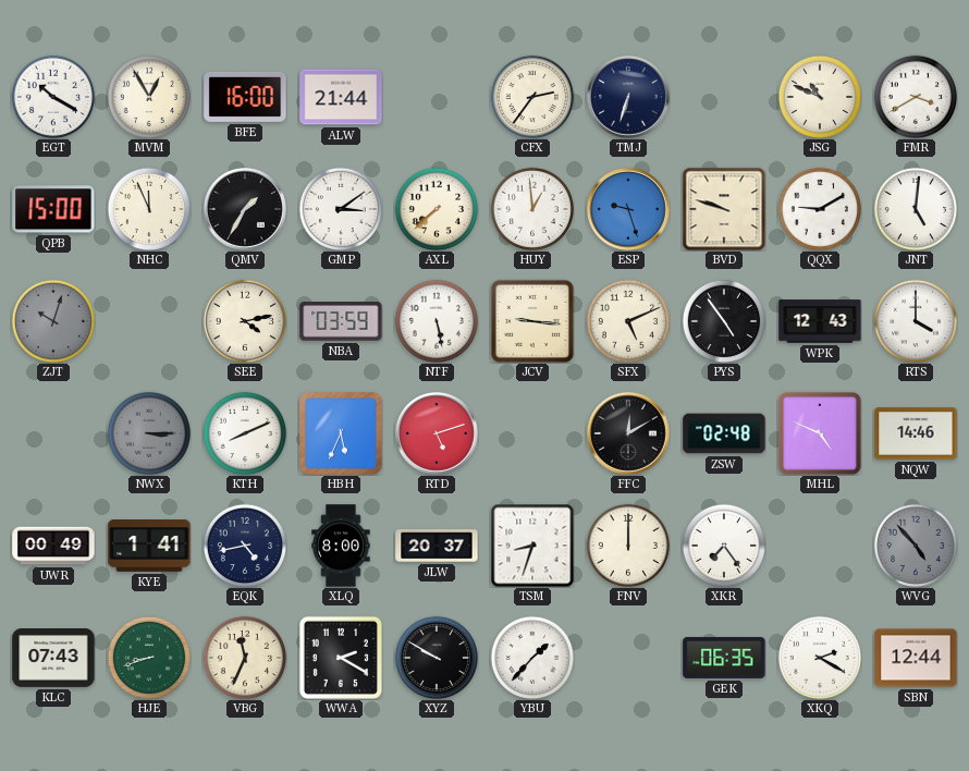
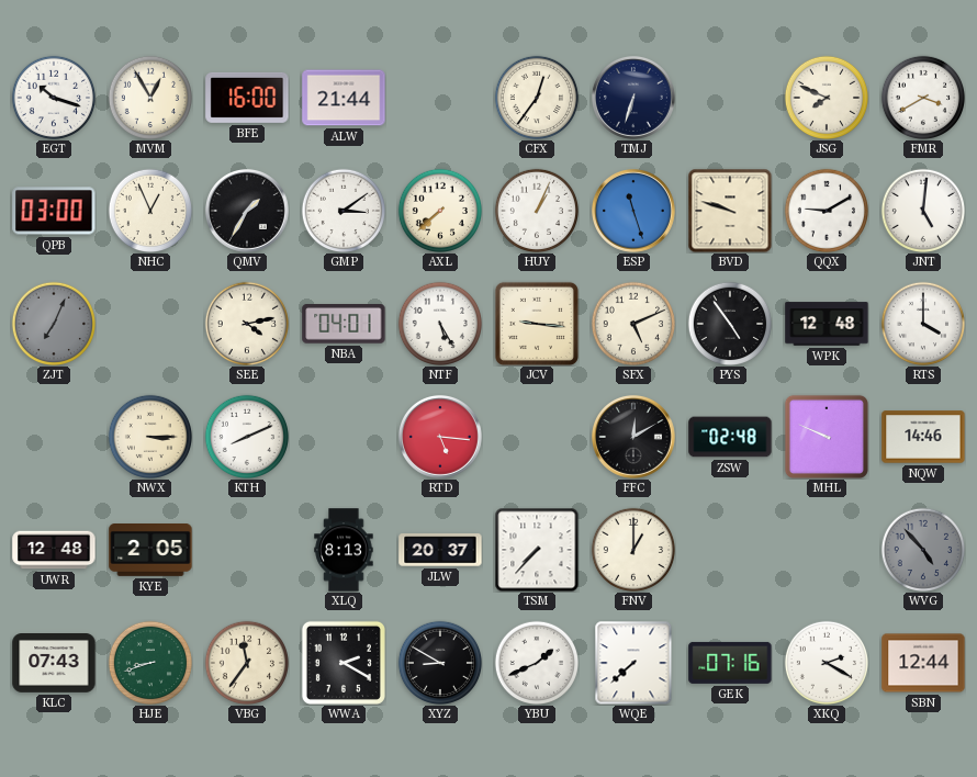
EGT: 10:20 -> 10:18 (53, 97)
CFX: 2:36 -> 12:36 (536, 97)
JSG: 10:49 -> 7:49 (826, 97)
QPB: 15:00 -> 03:00 (54, 211)
NHC: 11:56 -> 12:56 (149, 210)
HUY: 12:59 -> 1:04 (536, 210)
ESP: 9:27 -> 11:27 (633, 211)
ZJT: 10:03 -> 7:04 (53, 323)
NBA: 03:59 -> 04:01 (344, 324)
NTF: 5:28 -> 5:25 (439, 323)
WPK: 12:43 -> 12:48 (827, 324)
NWX dial: grey -> cream (149, 436)
HBH: 5:34 -> none (341, 433)
RTD: 5:12 -> 5:16 (440, 437)
MHL: 4:49 -> 9:49 (827, 437)
UWR: 00:49 -> 12:48 (54, 550)
KYE: 1:41 -> 2:05 (150, 551)
EQK: 4:43 -> none (244, 544)
XLQ: 8:00 -> 8:13 (344, 550)
TSM: 8:33 -> 7:37 (537, 550)
FNV: 12:00 -> 1:00 (632, 549)
XKR: 7:24 -> none (723, 544)
VBG: 11:34 -> 11:36 (246, 662)
XYZ: 9:50 -> 8:50 (439, 662)
YBU: 1:37 -> 1:41 (536, 662)
WQE: none -> 7:38 (633, 663)
GEK: 06:35 -> 07:16 (730, 663)
